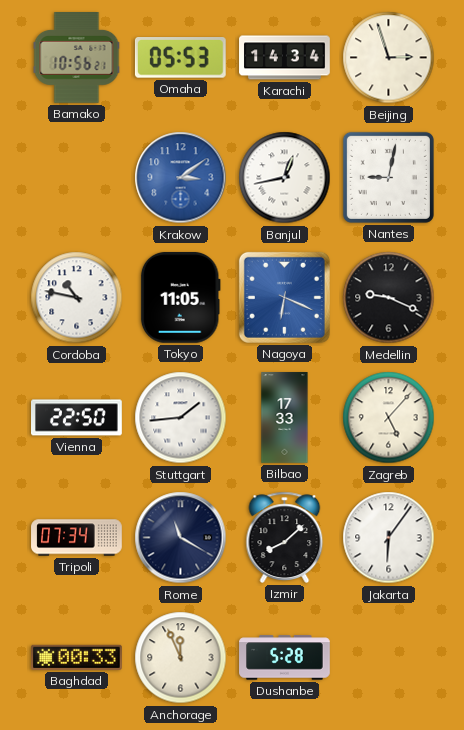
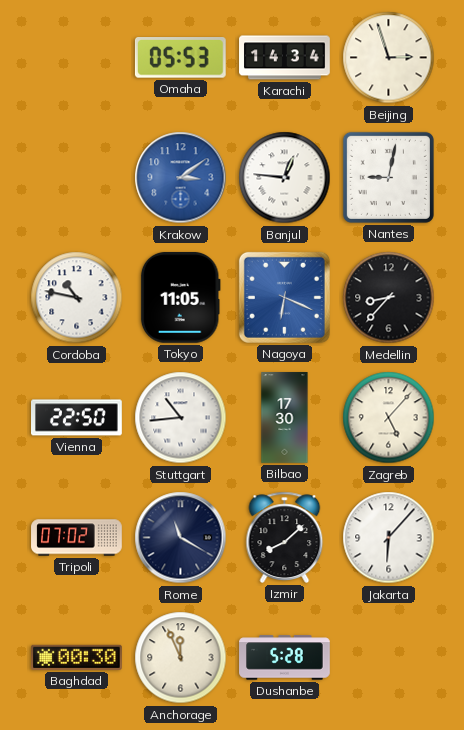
Bamako: 10:56 -> none (77, 58)
Banjul: 12:43 -> 12:46 (285, 178)
Medellin: 9:19 -> 8:37 (389, 298)
Stuttgart: 1:44 -> 10:44 (181, 418)
Bilbao: 17:33 -> 17:30 (285, 418)
Tripoli: 07:34 -> 07:02 (77, 538)
Jakarta: 6:06 -> 6:07 (389, 538)
Baghdad: 00:33 -> 00:30 (77, 657)
